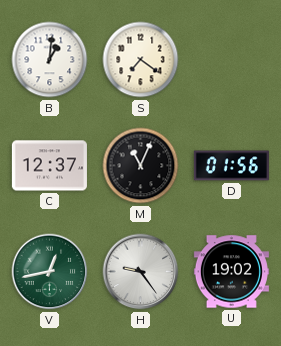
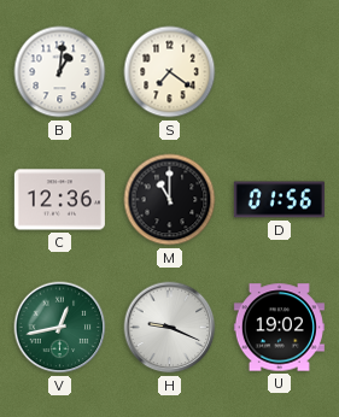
C: 12:37 -> 12:36 (59, 200)
M: 11:04 -> 11:00 (170, 200)
H: 9:24 -> 9:19 (170, 328)
